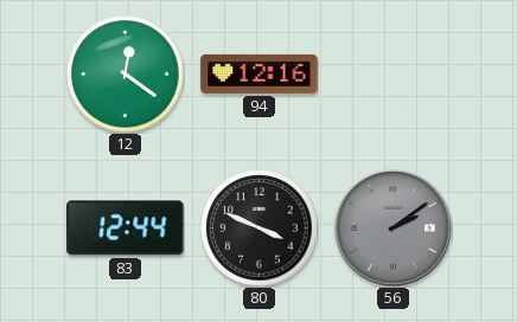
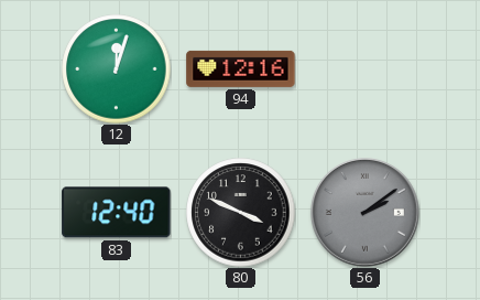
12: 12:21 -> 12:03 (117, 69)
83: 12:44 -> 12:40 (117, 213)
